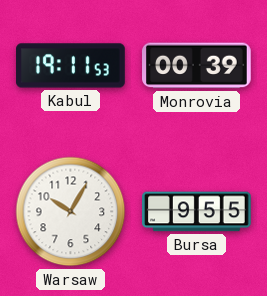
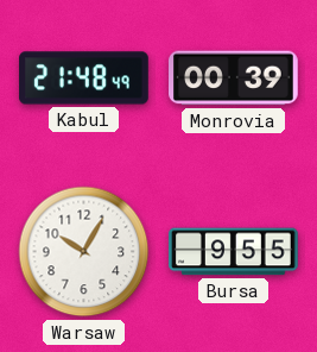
Kabul: 19:11 -> 21:48 (84, 78)
